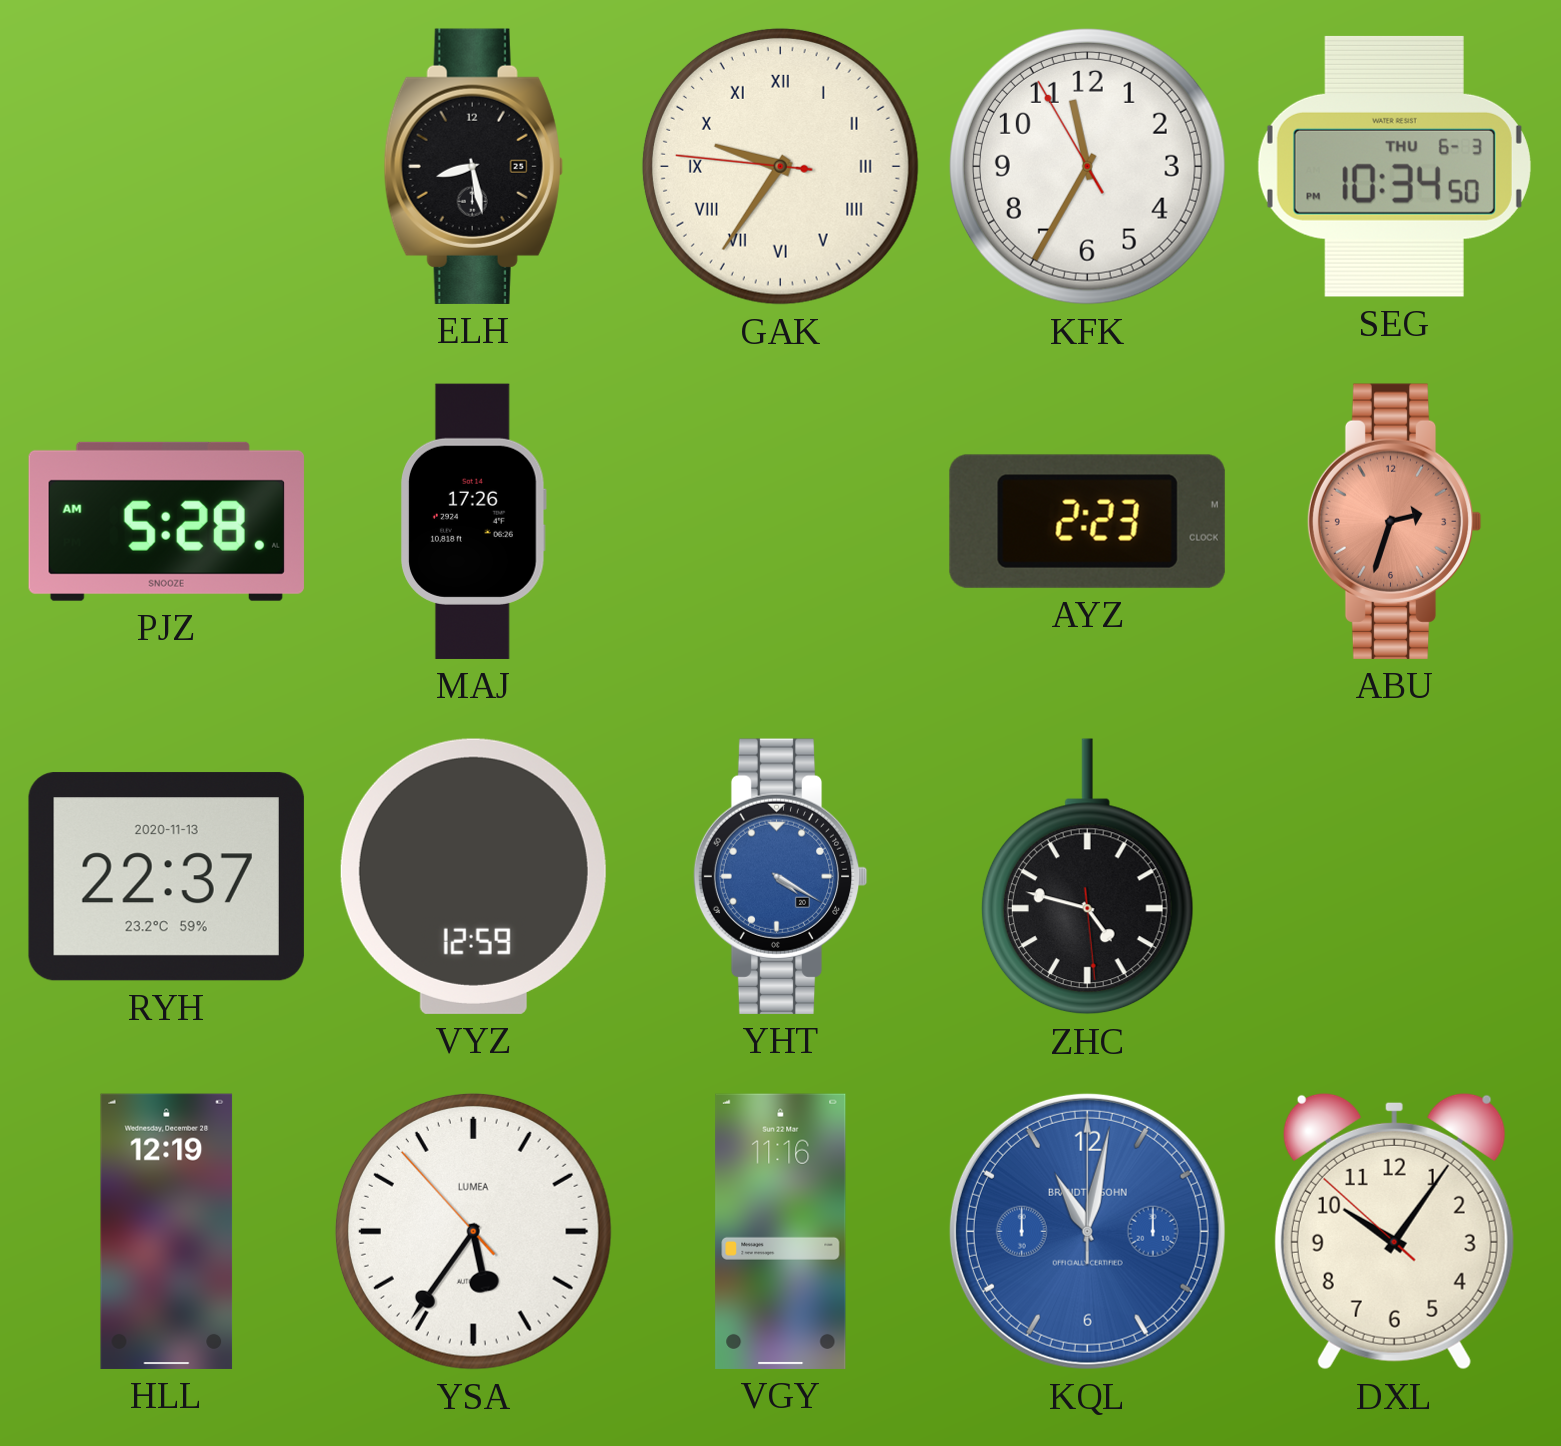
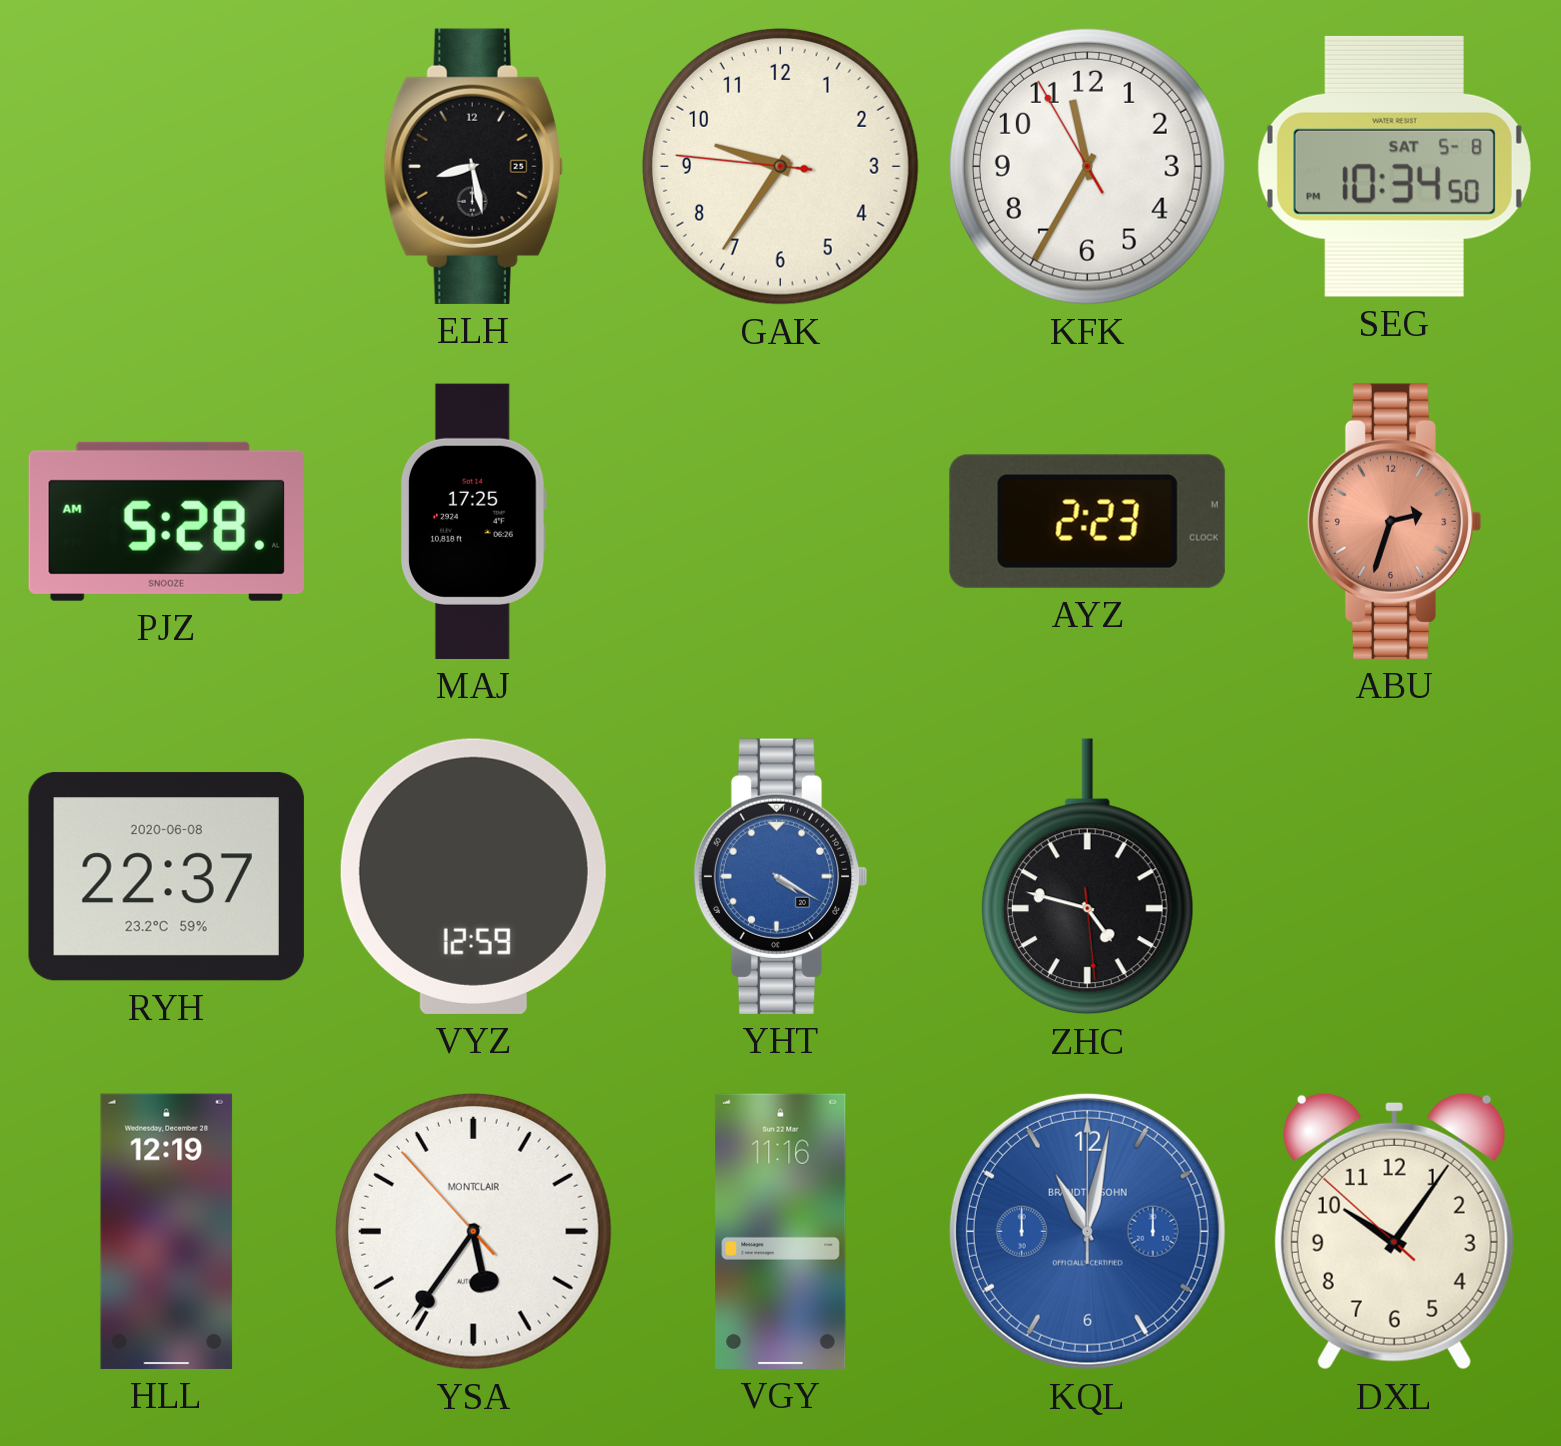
GAK numerals: Roman -> Arabic (780, 166)
SEG date: THU 6-3 -> SAT 5-8 (1394, 166)
MAJ: 17:26 -> 17:25 (474, 521)
RYH date: 2020-11-13 -> 2020-06-08 (166, 877)
YSA brand: LUMEA -> MONTCLAIR (473, 1231)
